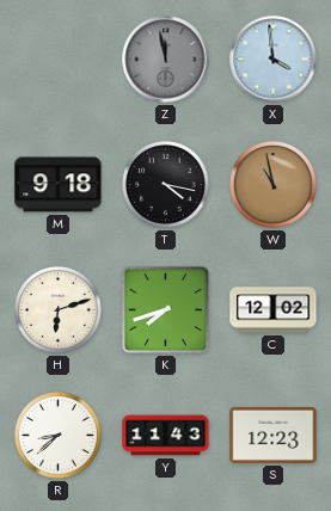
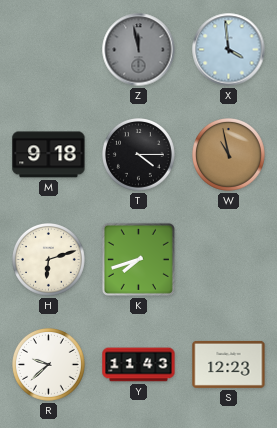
T: 4:17 -> 4:15 (139, 155)
C: 12:02 -> none (274, 310)
R: 8:38 -> 9:38 (49, 365)
